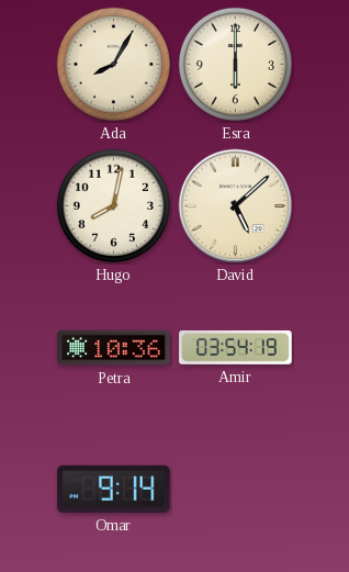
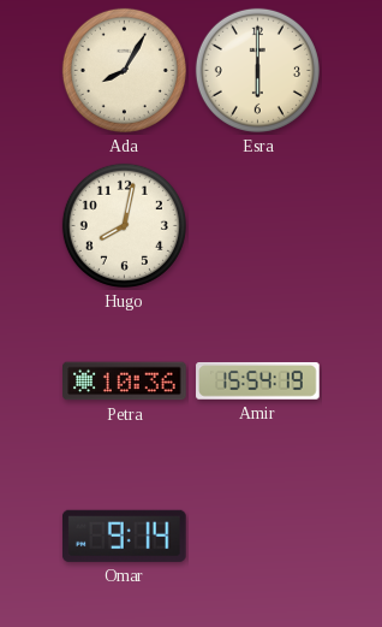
David: 5:08 -> none (236, 206)
Amir: 03:54 -> 15:54 (258, 380)
